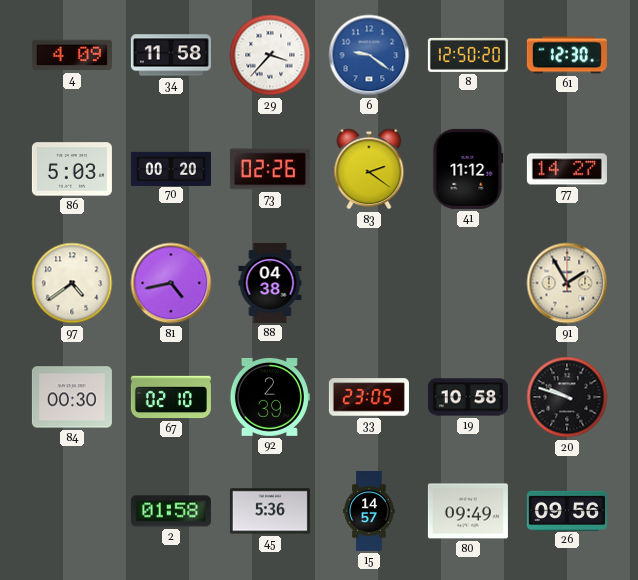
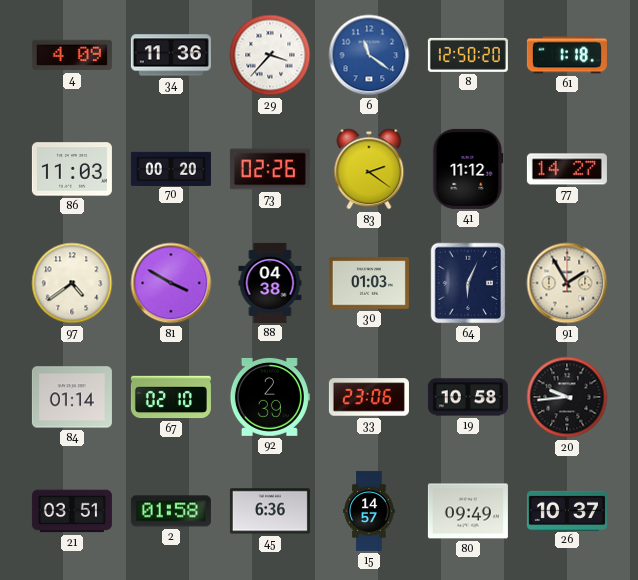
34: 11:58 -> 11:36 (171, 55)
6: 9:21 -> 11:21 (369, 55)
61: 12:30 -> 1:18 (567, 55)
86: 5:03 -> 11:03 (72, 169)
81: 4:43 -> 3:50 (171, 283)
30: none -> 01:03 (369, 283)
64: none -> 6:04 (468, 283)
84: 00:30 -> 01:14 (72, 397)
33: 23:05 -> 23:06 (369, 397)
20: 9:48 -> 9:44 (567, 397)
21: none -> 03:51 (72, 511)
45: 5:36 -> 6:36 (270, 511)
26: 09:56 -> 10:37 (567, 510)
